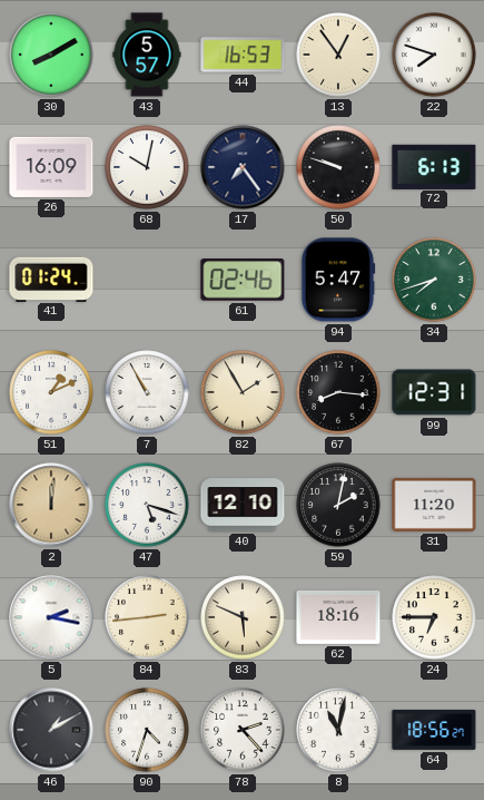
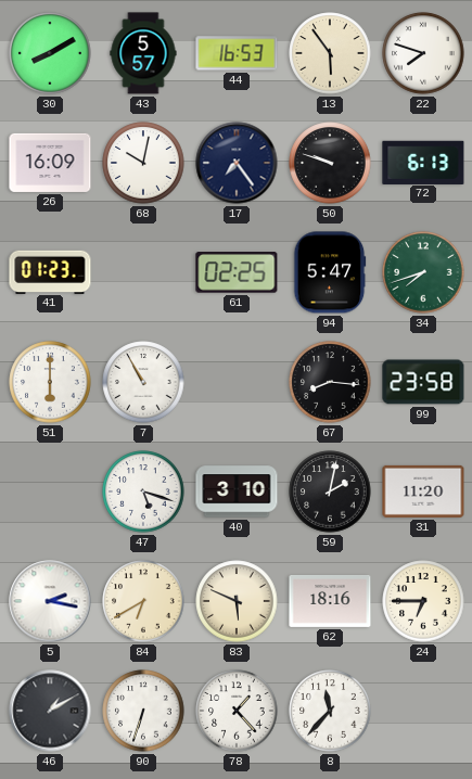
13: 12:54 -> 5:54 (330, 53)
41: 01:24 -> 01:23 (50, 271)
61: 02:46 -> 02:25 (237, 272)
51: 1:11 -> 6:00 (50, 382)
82: 1:55 -> none (243, 392)
99: 12:31 -> 23:58 (423, 382)
2: 12:01 -> none (51, 505)
40: 12:10 -> 3:10 (237, 491)
84: 2:44 -> 6:40 (143, 601)
90: 4:33 -> 6:33 (143, 711)
78: 2:23 -> 1:23 (237, 711)
8: 11:02 -> 11:37 (330, 711)
64: 18:56 -> none (434, 730)
